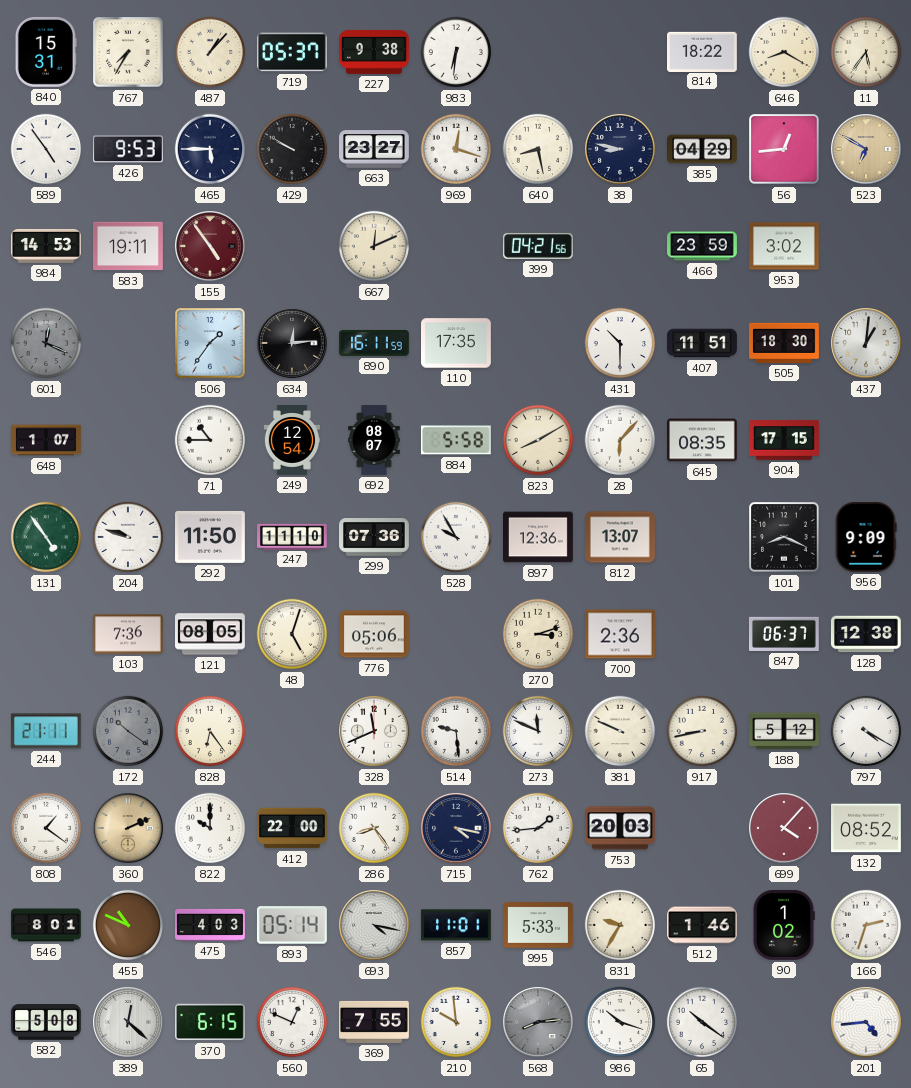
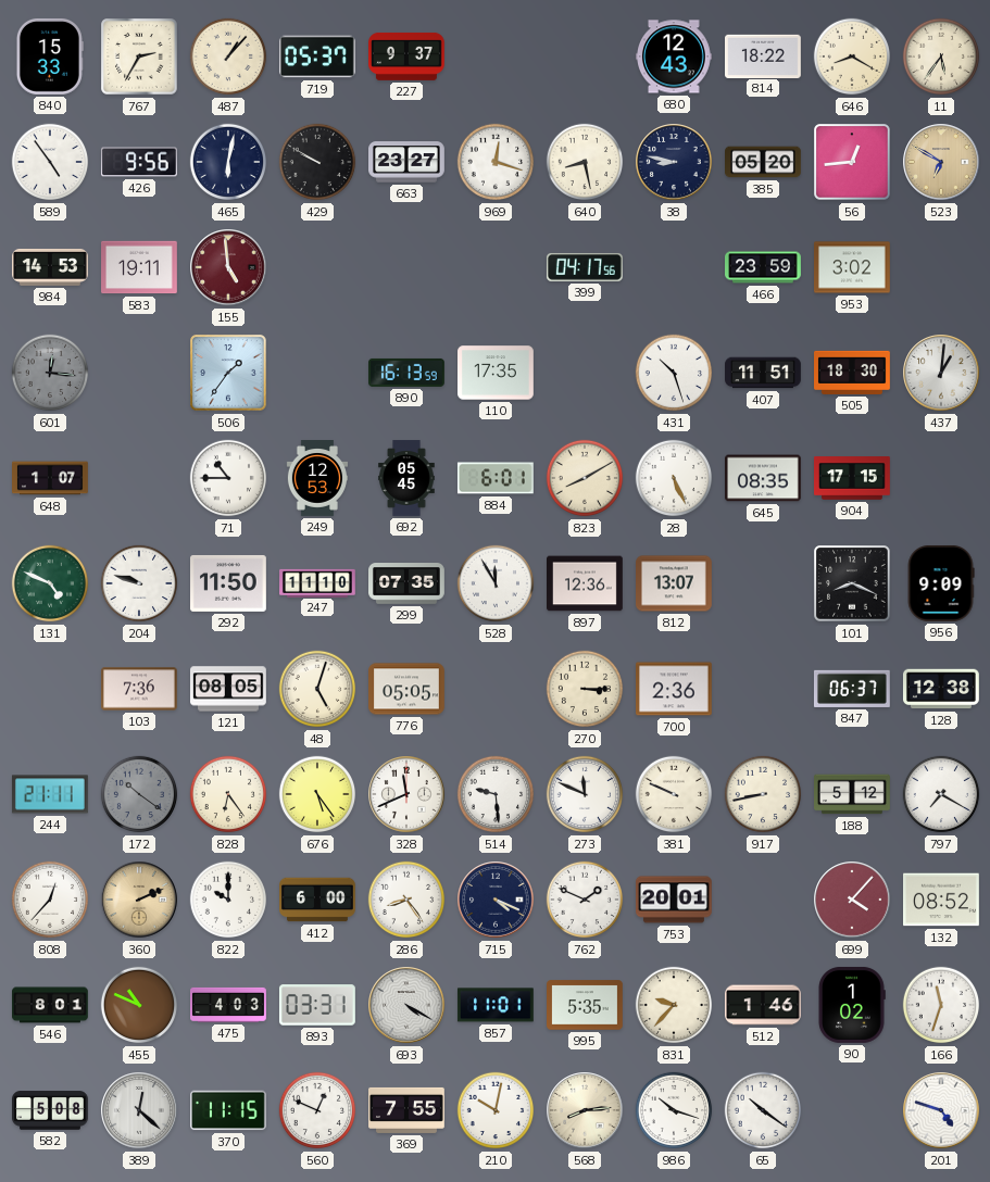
840: 15:31 -> 15:33 (50, 56)
767: 7:35 -> 2:35 (139, 56)
227: 9:38 -> 9:37 (408, 56)
983: 6:31 -> none (456, 52)
680: none -> 12:43 (675, 56)
426: 9:53 -> 9:56 (139, 162)
465: 5:45 -> 6:02 (228, 162)
385: 04:29 -> 05:20 (764, 162)
155: 4:54 -> 4:59 (228, 267)
667: 12:11 -> none (374, 246)
399: 04:21 -> 04:17 (585, 267)
601: 12:19 -> 12:16 (50, 373)
634: 12:14 -> none (292, 343)
890: 16:11 -> 16:13 (408, 373)
431: 10:30 -> 10:27 (674, 373)
249: 12:54 -> 12:53 (316, 479)
692: 08:07 -> 05:45 (406, 478)
884: 5:58 -> 6:01 (496, 478)
28: 6:07 -> 5:26 (674, 478)
131: 4:54 -> 4:49 (50, 583)
299: 07:36 -> 07:35 (408, 584)
528: 9:55 -> 11:55 (496, 583)
776: 05:06 -> 05:05 (408, 689)
270: 3:12 -> 3:15 (585, 689)
676: none -> 5:24 (317, 794)
797: 4:20 -> 7:20 (941, 794)
808: 1:21 -> 12:37 (50, 900)
412: 22:00 -> 6:00 (318, 900)
715: 4:17 -> 4:19 (496, 900)
762: 1:44 -> 1:49 (585, 900)
753: 20:03 -> 20:01 (675, 900)
893: 05:14 -> 03:31 (317, 1005)
693: 4:17 -> 4:20 (406, 1005)
995: 5:33 -> 5:35 (586, 1005)
831: 9:35 -> 9:37 (674, 1005)
166: 2:33 -> 11:33 (941, 1005)
370: 6:15 -> 11:15 (229, 1110)
210: 9:59 -> 10:02 (496, 1110)
568 dial: grey -> cream (585, 1110)
201: 4:44 -> 4:48 (941, 1110)
